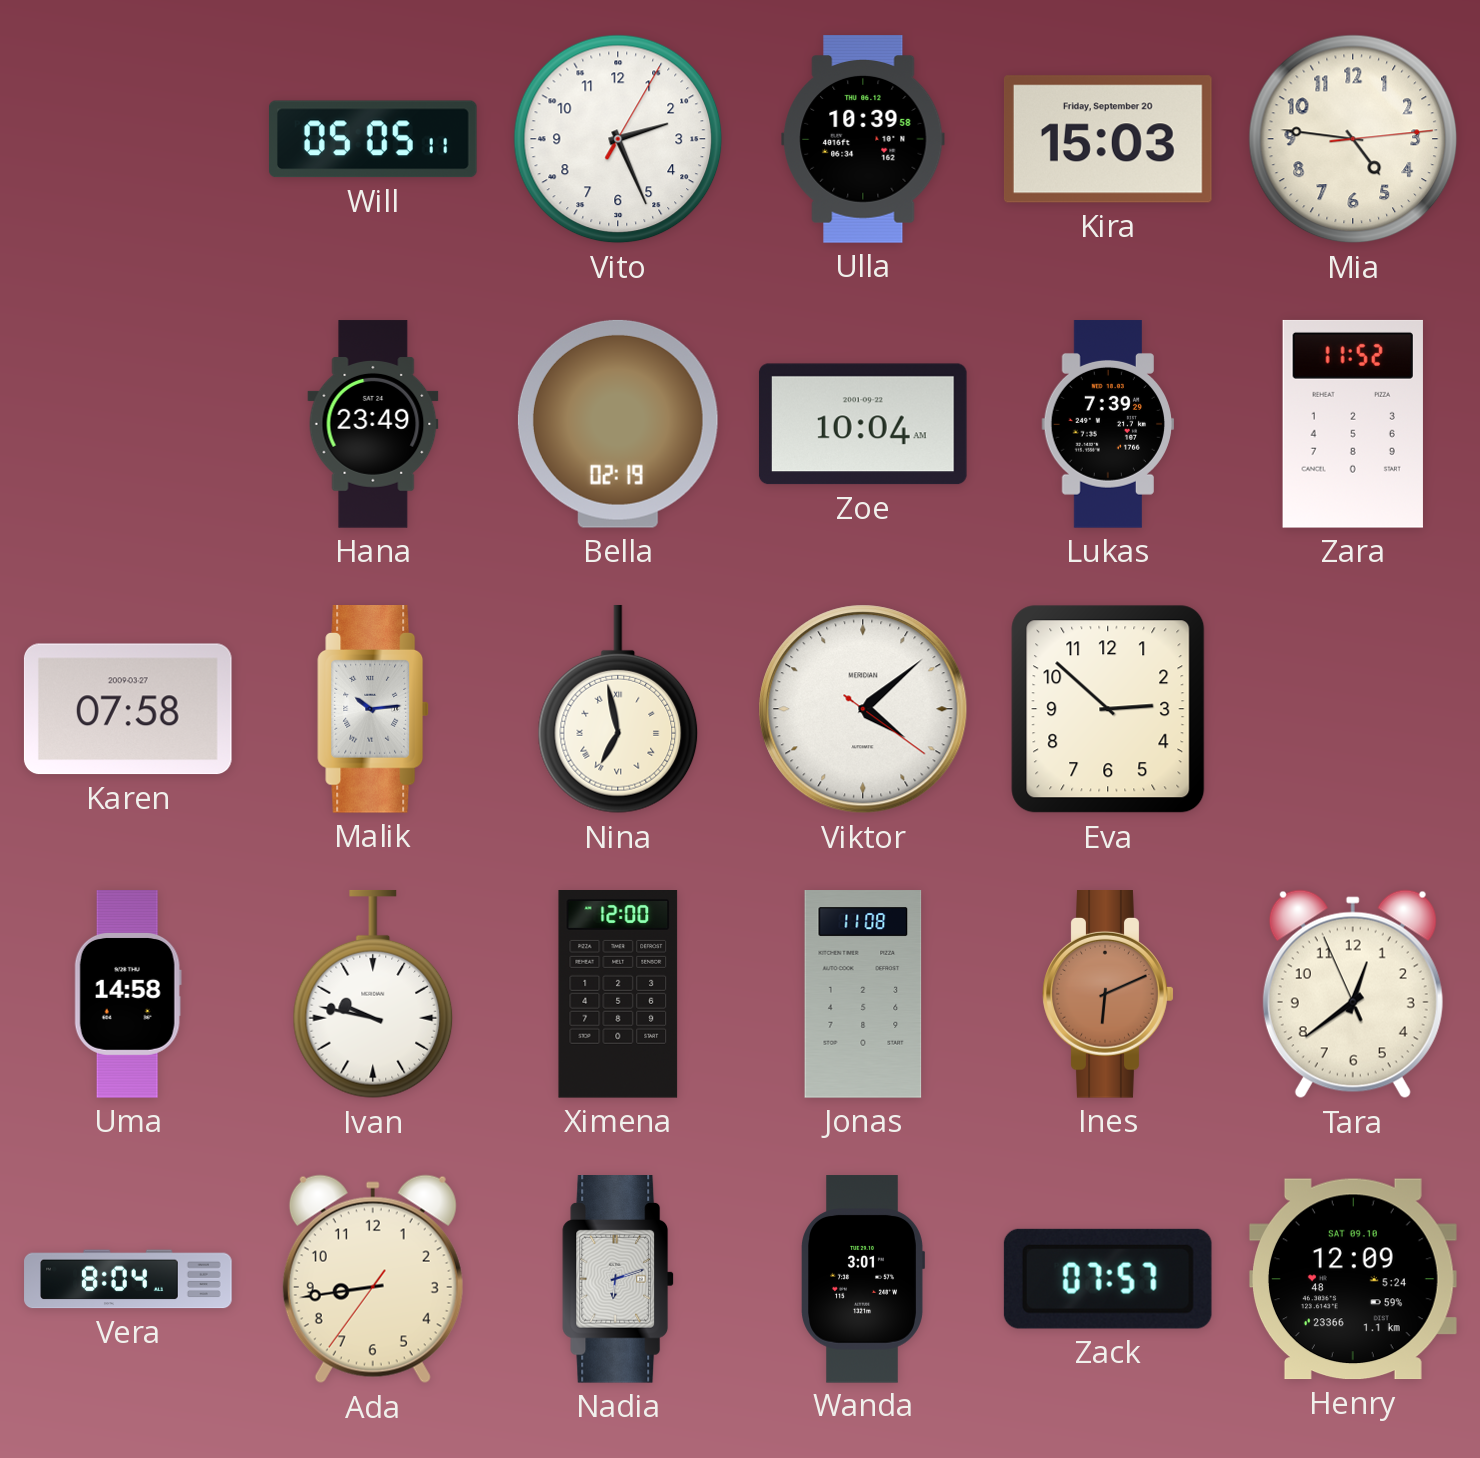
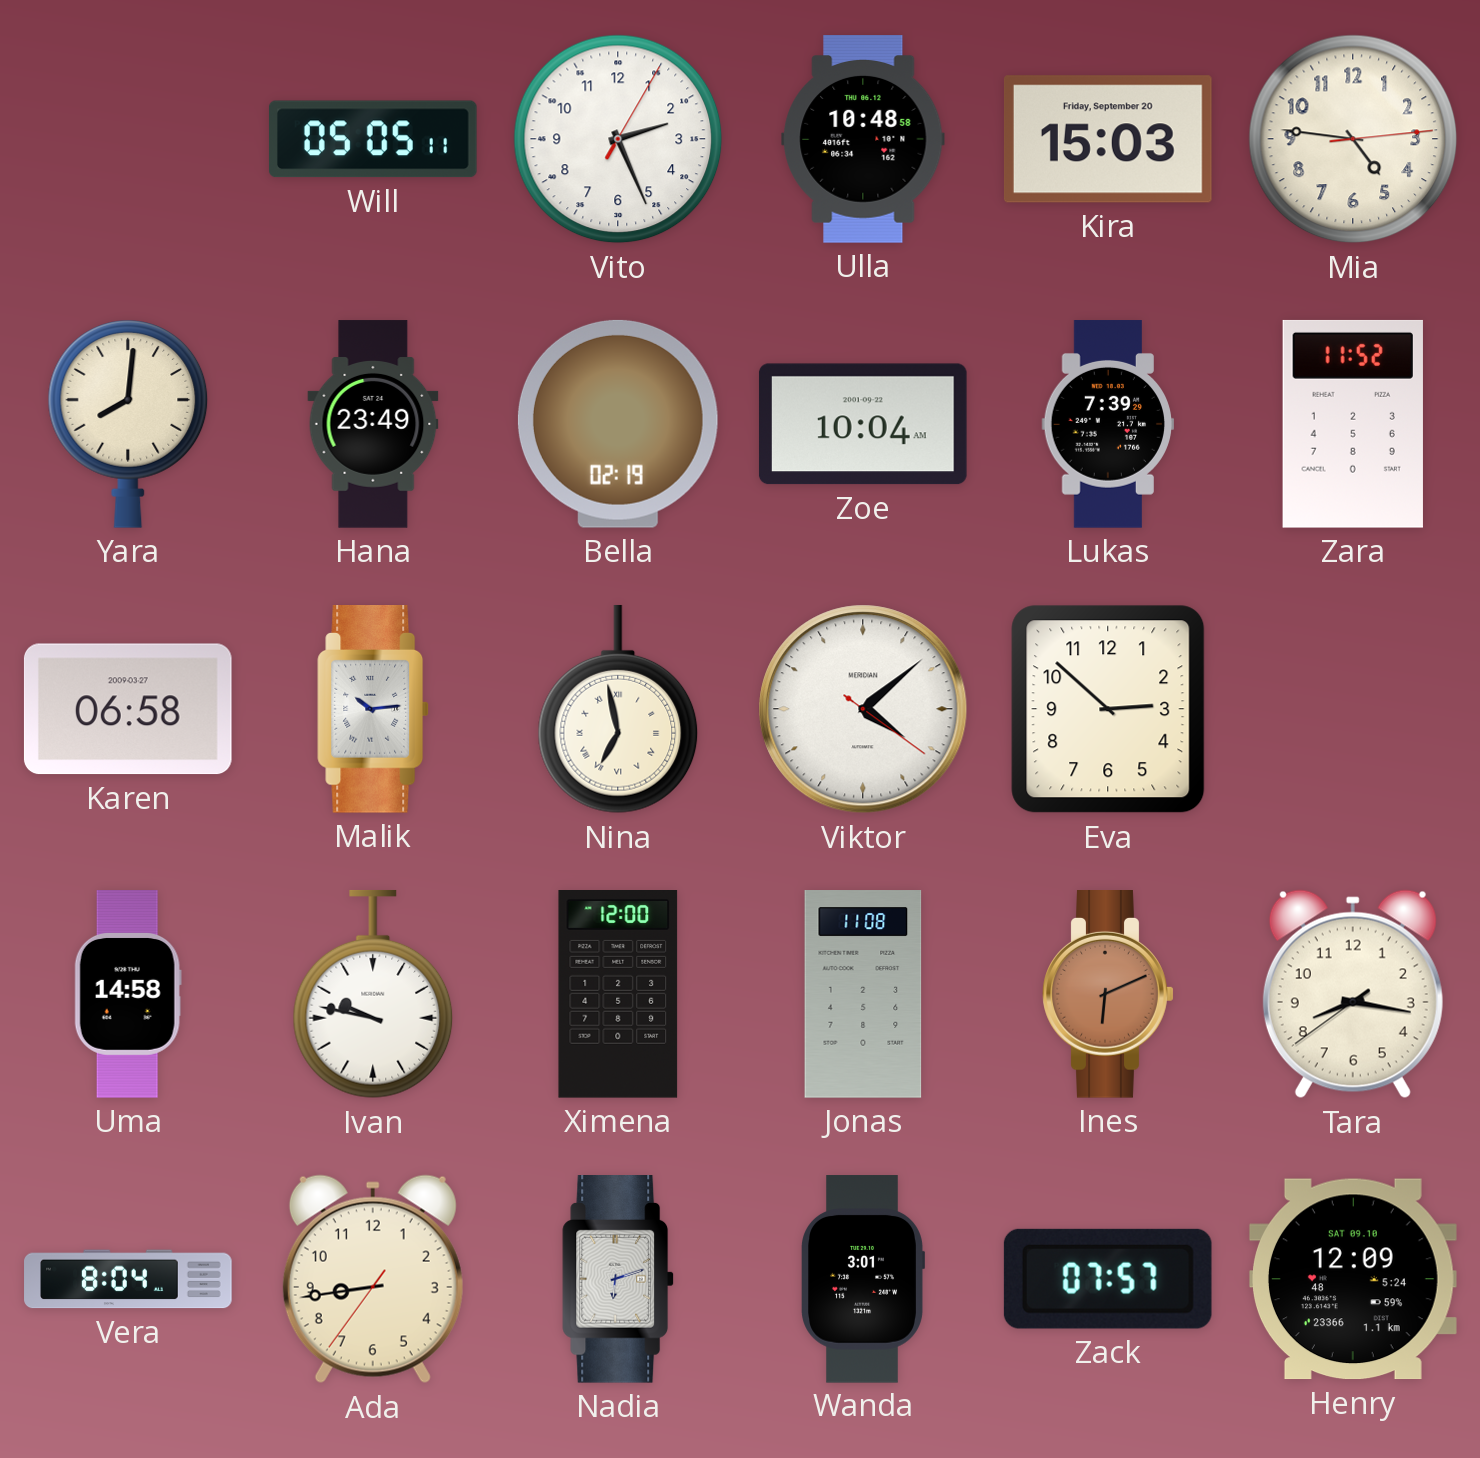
Ulla: 10:39 -> 10:48 (863, 139)
Yara: none -> 8:01 (128, 424)
Karen: 07:58 -> 06:58 (128, 709)
Tara: 12:38 -> 8:16 (1353, 994)
